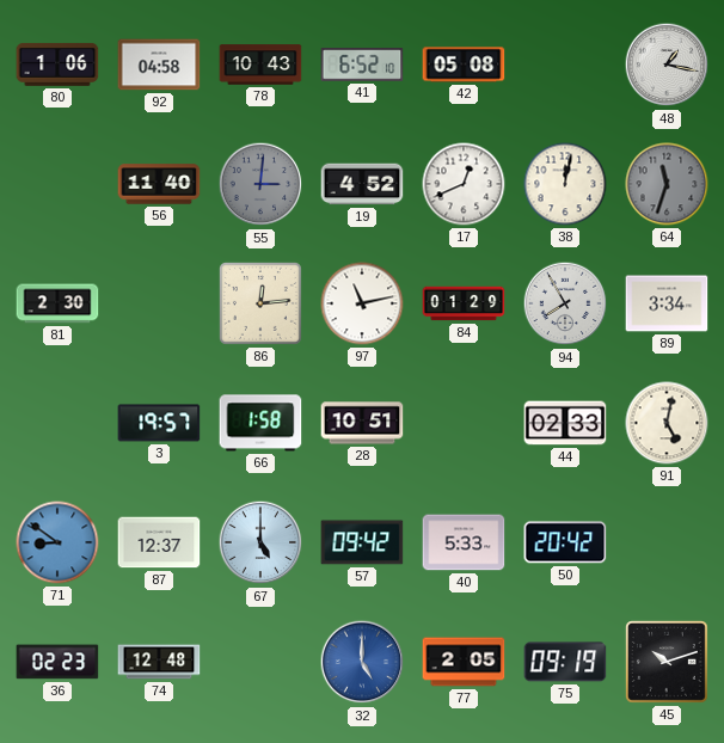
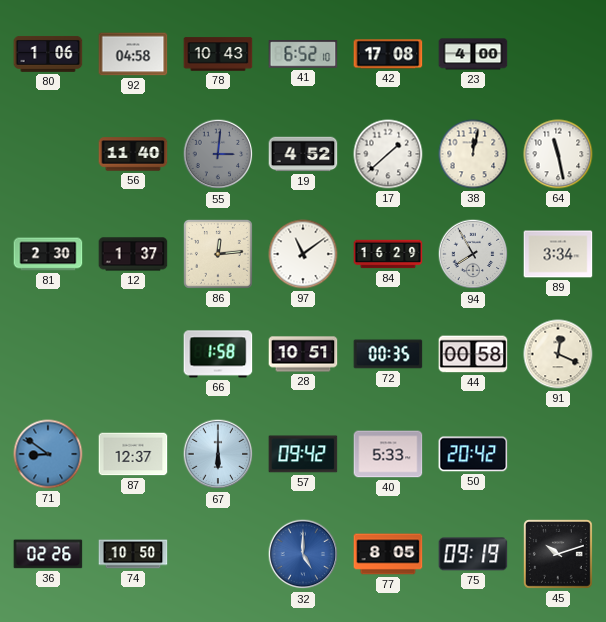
42: 05:08 -> 17:08 (388, 54)
23: none -> 4:00 (473, 54)
48: 1:17 -> none (667, 65)
17: 12:41 -> 1:38 (388, 154)
64: 11:33 -> 11:28 (558, 154)
64 dial: grey -> white (558, 154)
12: none -> 1:37 (133, 254)
97: 11:13 -> 11:09 (303, 254)
84: 01:29 -> 16:29 (388, 254)
3: 19:57 -> none (159, 423)
72: none -> 00:35 (388, 354)
44: 02:33 -> 00:58 (473, 354)
91: 5:02 -> 12:19 (558, 354)
67: 5:00 -> 6:00 (218, 454)
36: 02:23 -> 02:26 (48, 554)
74: 12:48 -> 10:50 (133, 554)
77: 2:05 -> 8:05 (388, 554)
